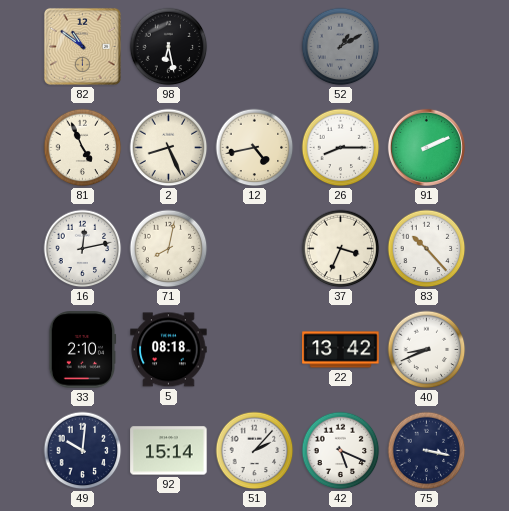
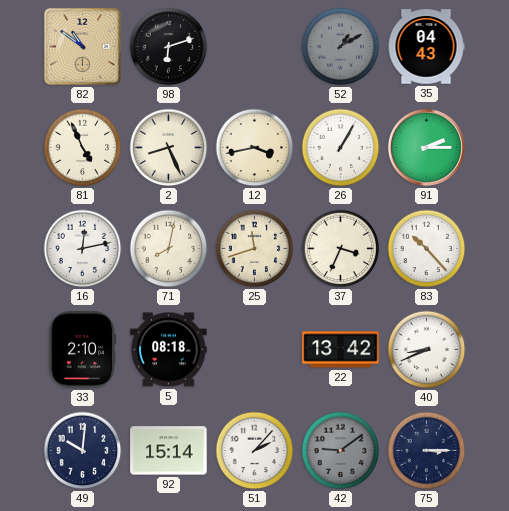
98: 6:28 -> 6:12 (169, 47)
35: none -> 04:43 (426, 47)
12: 4:43 -> 3:43 (255, 148)
26: 8:15 -> 1:05 (341, 148)
91: 2:11 -> 2:15 (426, 147)
25: none -> 11:42 (255, 249)
42: 5:19 -> 9:09 (341, 451)
42 dial: white -> grey (341, 451)
75: 3:17 -> 3:15 (427, 451)
